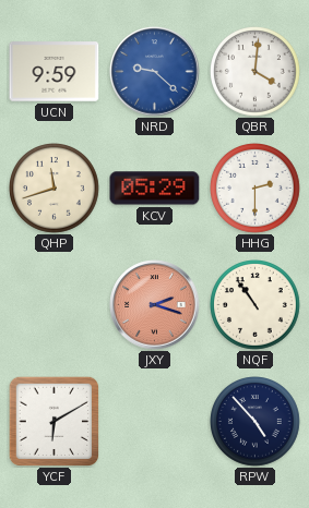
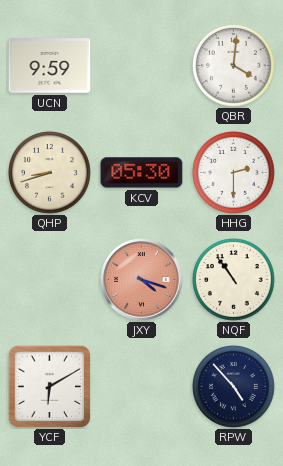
NRD: 9:22 -> none (155, 72)
QHP: 11:42 -> 8:42 (50, 173)
KCV: 05:29 -> 05:30 (142, 173)
JXY: 2:18 -> 4:18 (142, 280)
